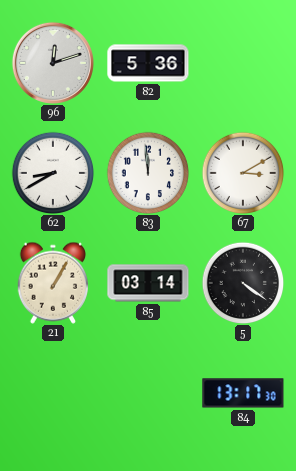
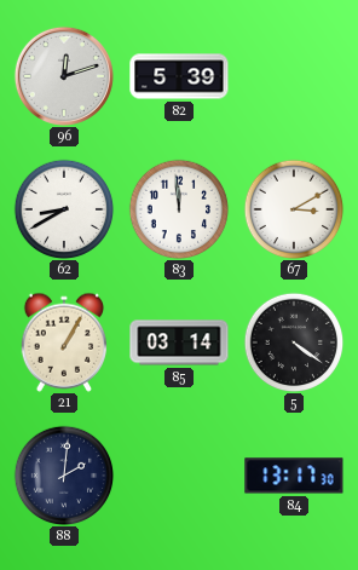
82: 5:36 -> 5:39 (179, 76)
88: none -> 2:01 (64, 476)
